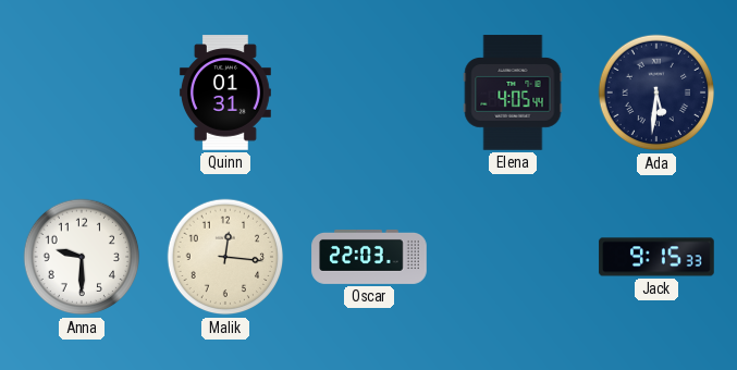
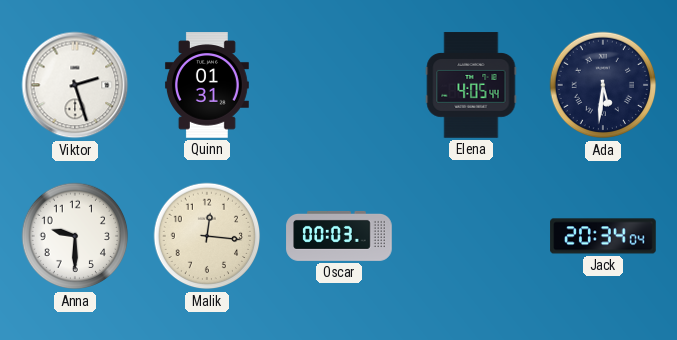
Viktor: none -> 2:27 (75, 85)
Oscar: 22:03 -> 00:03 (339, 236)
Jack: 9:15 -> 20:34 (603, 236)
